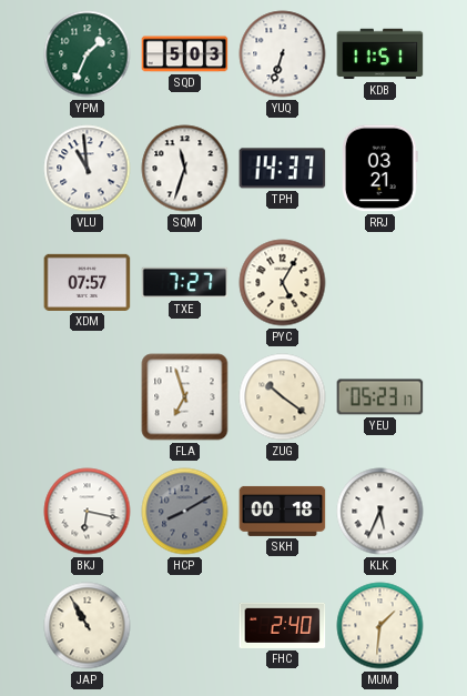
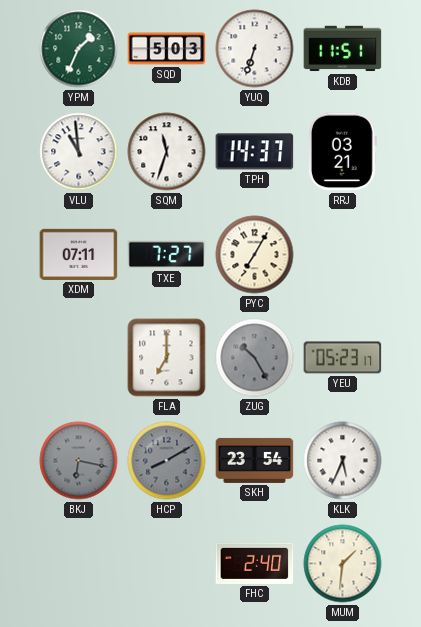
XDM: 07:57 -> 07:11 (79, 254)
PYC: 5:05 -> 7:05 (255, 255)
FLA: 6:57 -> 7:00 (167, 358)
ZUG: 10:21 -> 10:25 (255, 358)
ZUG dial: cream -> grey (255, 358)
BKJ dial: white -> grey (79, 461)
SKH: 00:18 -> 23:54 (255, 460)
JAP: 10:55 -> none (88, 626)
